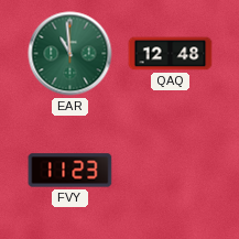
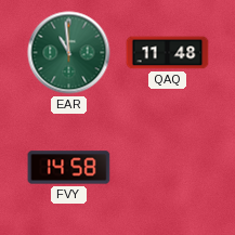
QAQ: 12:48 -> 11:48 (168, 53)
FVY: 11:23 -> 14:58 (69, 168)
